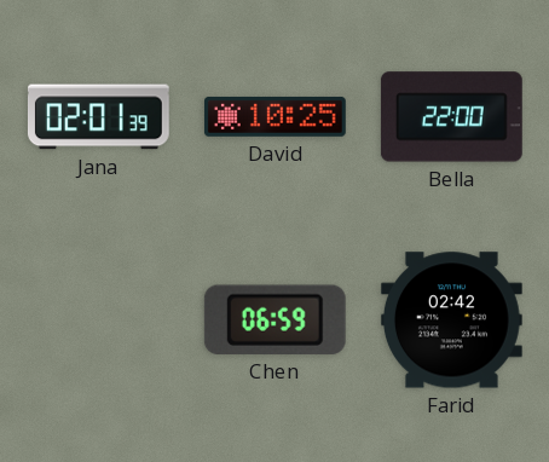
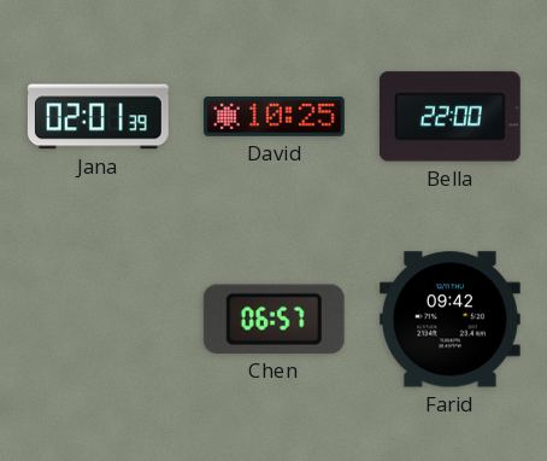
Chen: 06:59 -> 06:57 (273, 319)
Farid: 02:42 -> 09:42 (449, 320)
